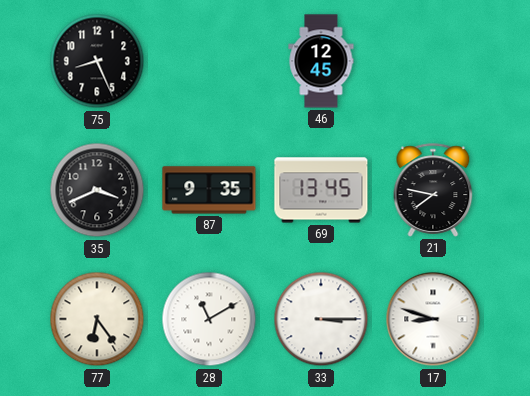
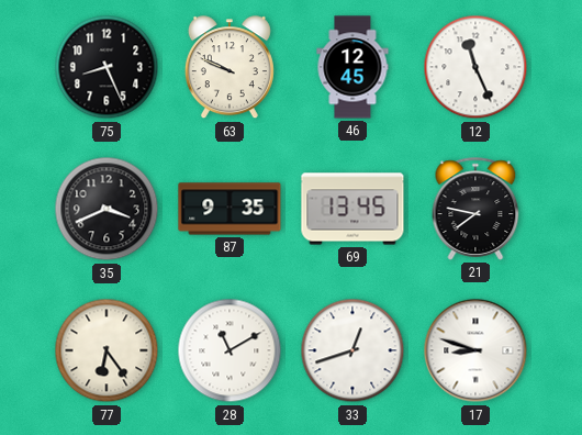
63: none -> 9:49 (230, 68)
12: none -> 11:26 (475, 67)
33: 3:15 -> 12:42 (352, 350)
